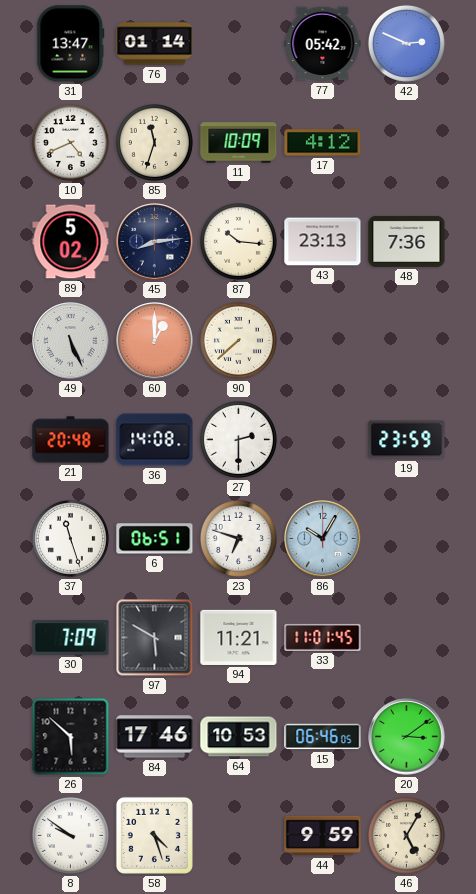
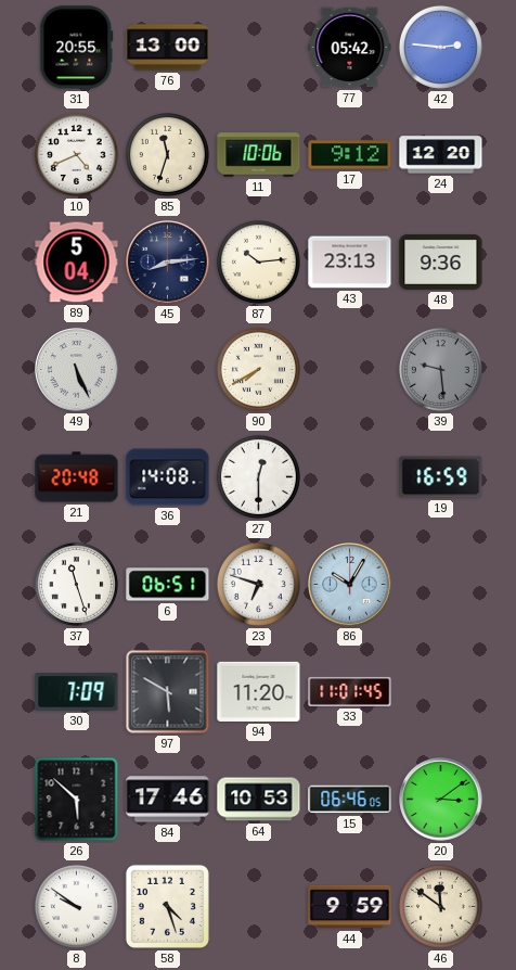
31: 13:47 -> 20:55 (77, 48)
76: 01:14 -> 13:00 (168, 48)
42: 2:49 -> 2:46 (440, 47)
11: 10:09 -> 10:06 (259, 155)
17: 4:12 -> 9:12 (350, 155)
24: none -> 12:20 (441, 155)
89: 5:02 -> 5:04 (77, 263)
87: 10:16 -> 10:14 (258, 261)
48: 7:36 -> 9:36 (441, 261)
60: 1:00 -> none (155, 341)
90: 7:38 -> 7:40 (258, 369)
39: none -> 9:29 (440, 369)
27: 2:30 -> 12:30 (258, 476)
19: 23:59 -> 16:59 (441, 477)
94: 11:21 -> 11:20 (259, 691)
46: 5:05 -> 11:51 (440, 906)
